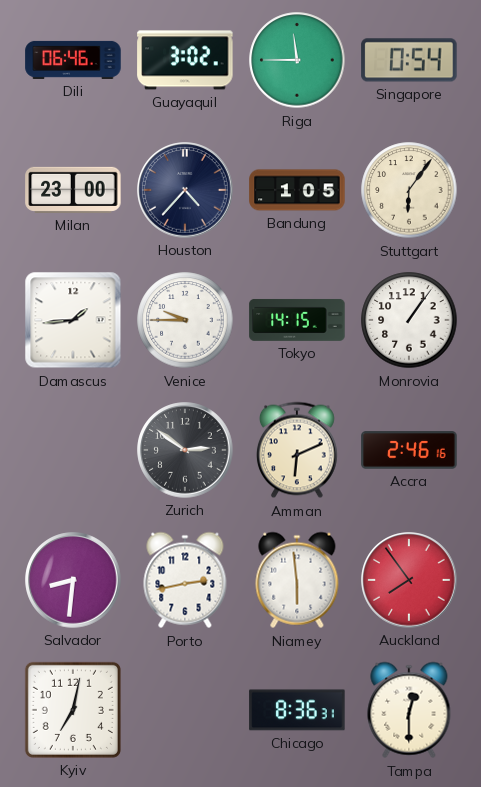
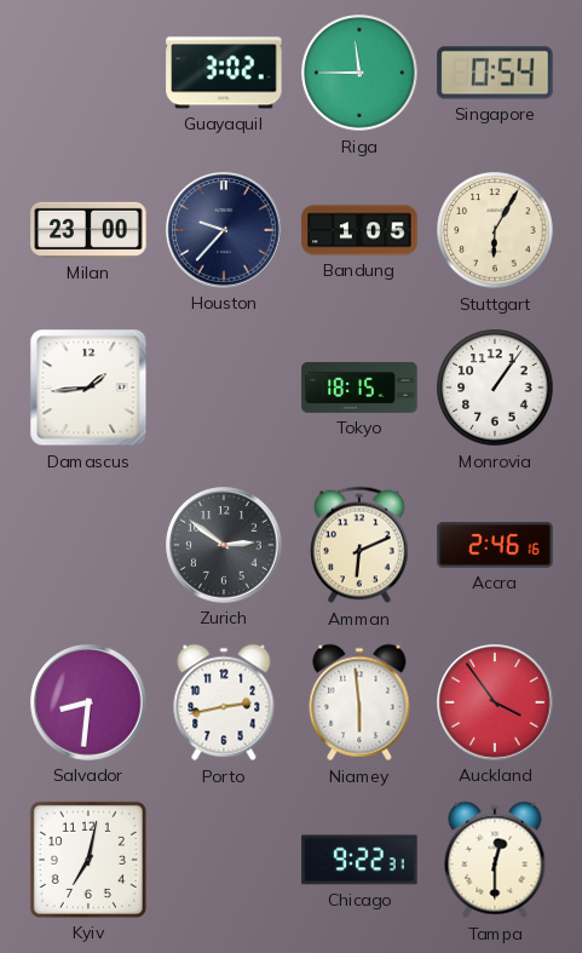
Dili: 06:46 -> none (73, 60)
Houston: 4:37 -> 9:37 (224, 230)
Stuttgart: 6:06 -> 6:05 (495, 230)
Venice: 9:45 -> none (185, 320)
Tokyo: 14:15 -> 18:15 (359, 387)
Auckland: 7:54 -> 3:54 (495, 702)
Chicago: 8:36 -> 9:22 (359, 860)
